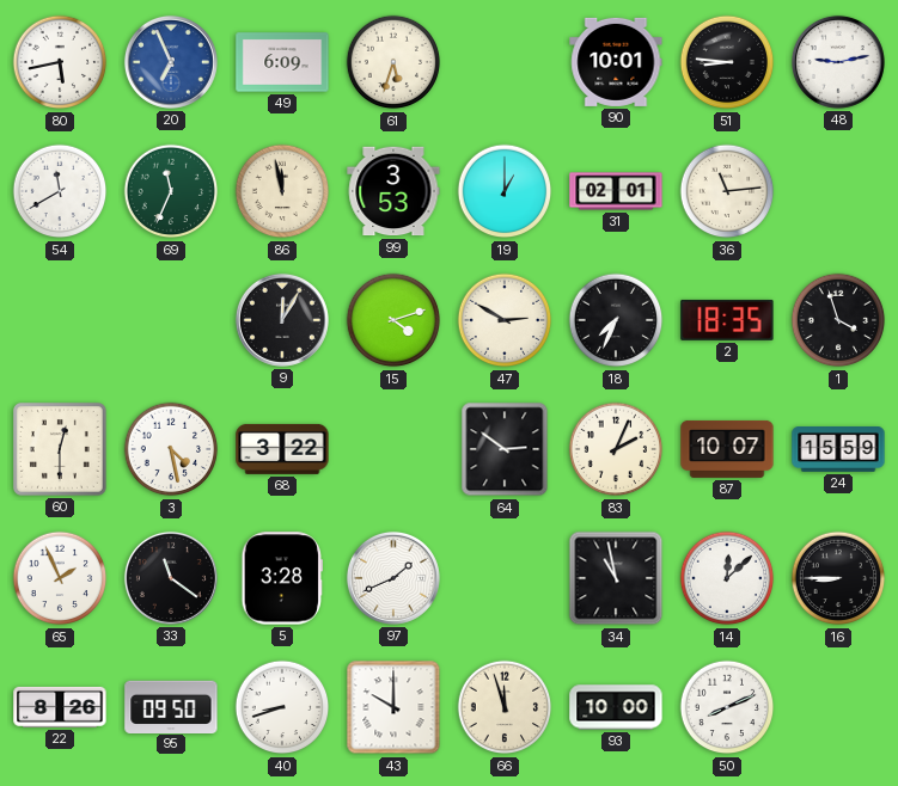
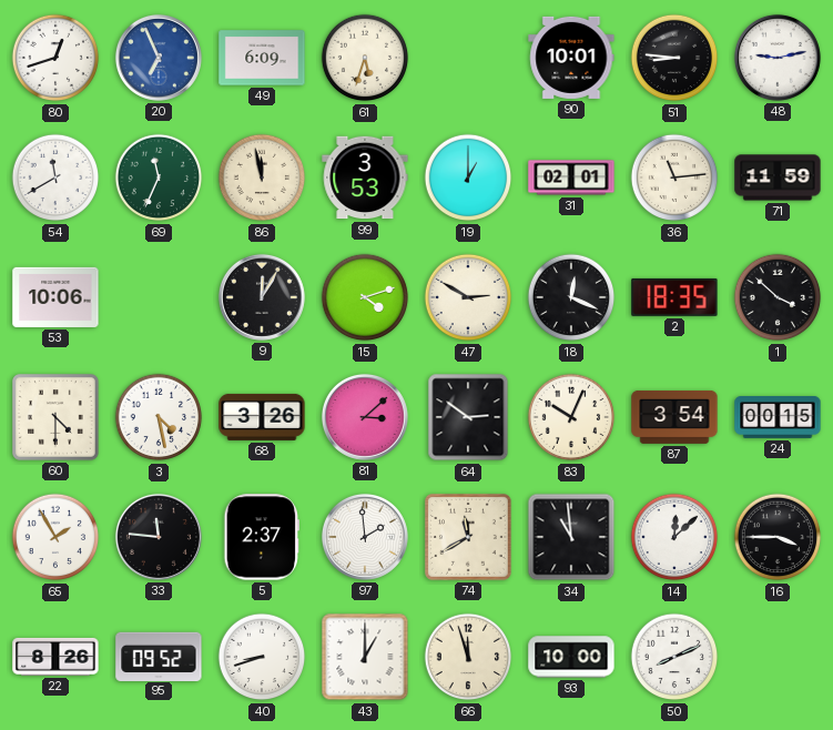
80: 5:43 -> 12:42 (55, 58)
71: none -> 11:59 (778, 178)
53: none -> 10:06 (55, 297)
18: 7:34 -> 12:19 (571, 297)
1: 3:57 -> 3:52 (778, 297)
60: 12:30 -> 4:30 (57, 418)
68: 3:22 -> 3:26 (262, 417)
81: none -> 3:08 (365, 417)
83: 2:04 -> 10:04 (571, 417)
87: 10:07 -> 3:54 (674, 417)
24: 15:59 -> 00:15 (778, 418)
65: 1:56 -> 1:55 (55, 537)
33: 11:21 -> 11:46 (159, 537)
5: 3:28 -> 2:37 (261, 537)
97: 1:41 -> 1:59 (365, 537)
74: none -> 11:40 (469, 538)
34: 10:58 -> 10:59 (571, 537)
16: 8:45 -> 3:45 (778, 537)
95: 09:50 -> 09:52 (159, 656)
43: 10:00 -> 1:00 (365, 657)
